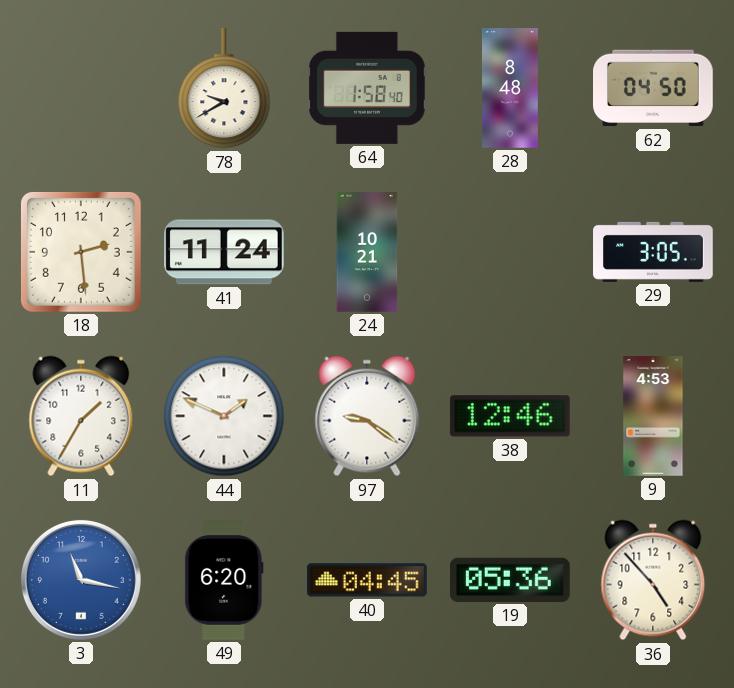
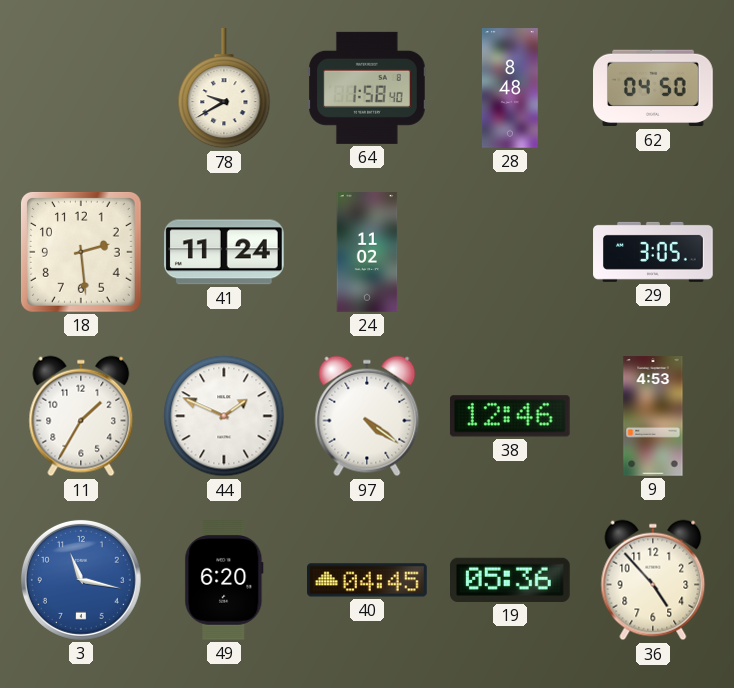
24: 10:21 -> 11:02 (367, 252)
97: 9:21 -> 4:21 (367, 416)
